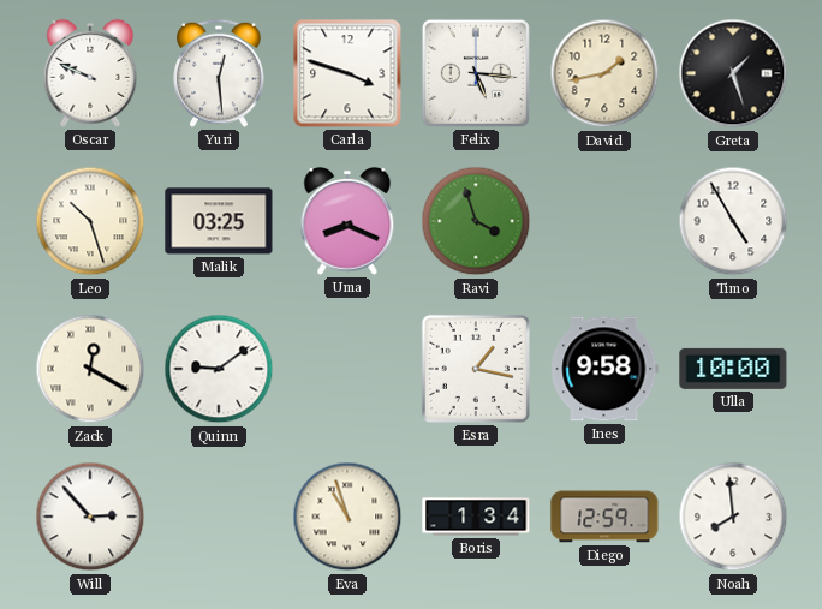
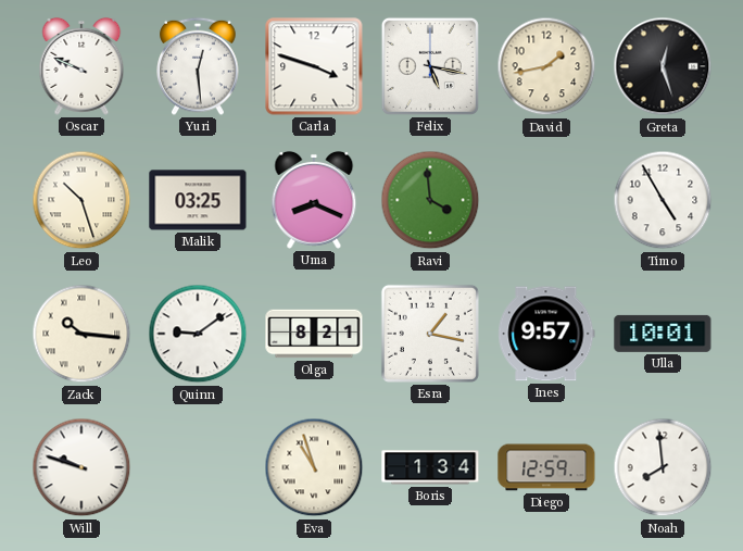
Felix: 5:16 -> 5:17 (430, 66)
Greta: 1:27 -> 12:27 (663, 66)
Ravi: 3:57 -> 3:59 (430, 200)
Zack: 12:20 -> 10:16 (81, 334)
Olga: none -> 8:21 (314, 334)
Ines: 9:58 -> 9:57 (546, 334)
Ulla: 10:00 -> 10:01 (663, 334)
Will: 2:53 -> 9:48 (81, 467)
